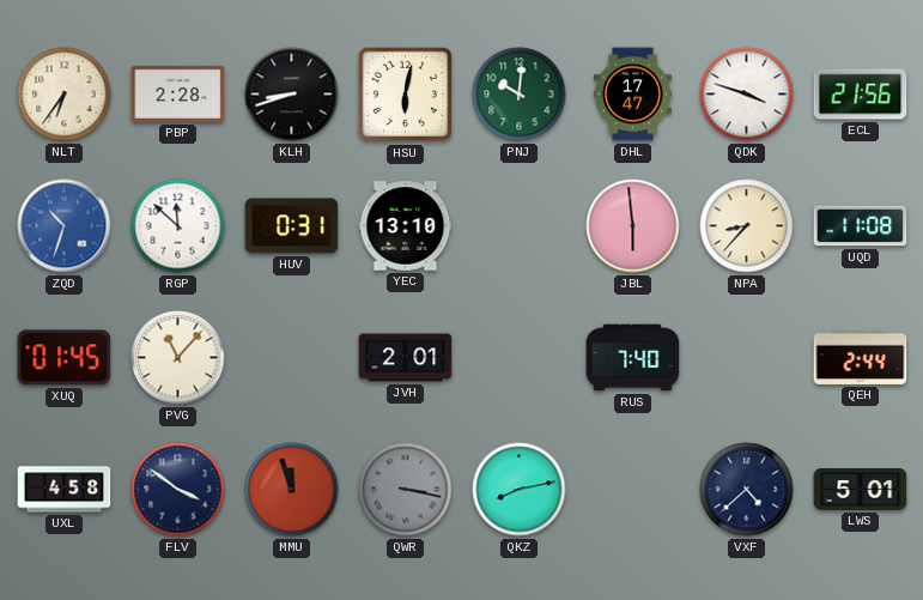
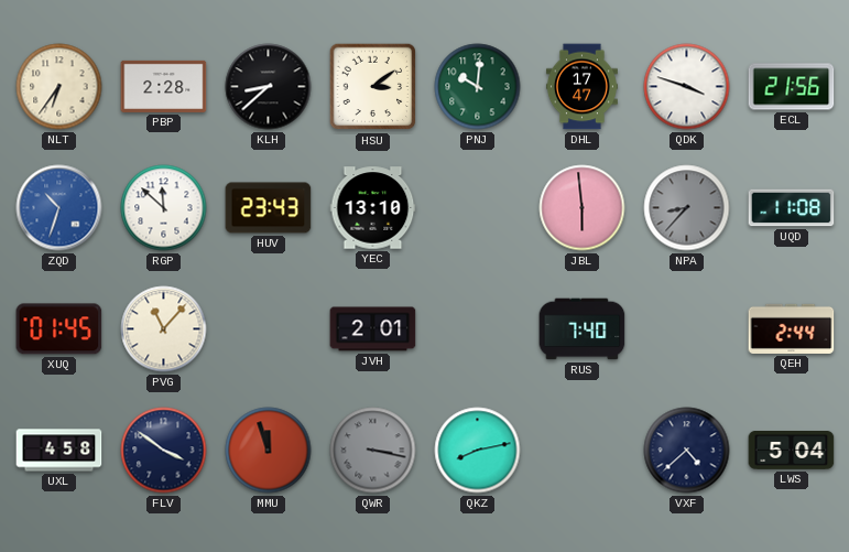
KLH: 8:42 -> 8:38 (269, 87)
HSU: 6:02 -> 3:09 (373, 87)
HUV: 0:31 -> 23:43 (269, 208)
NPA dial: cream -> grey (687, 208)
LWS: 5:01 -> 5:04 (792, 451)
